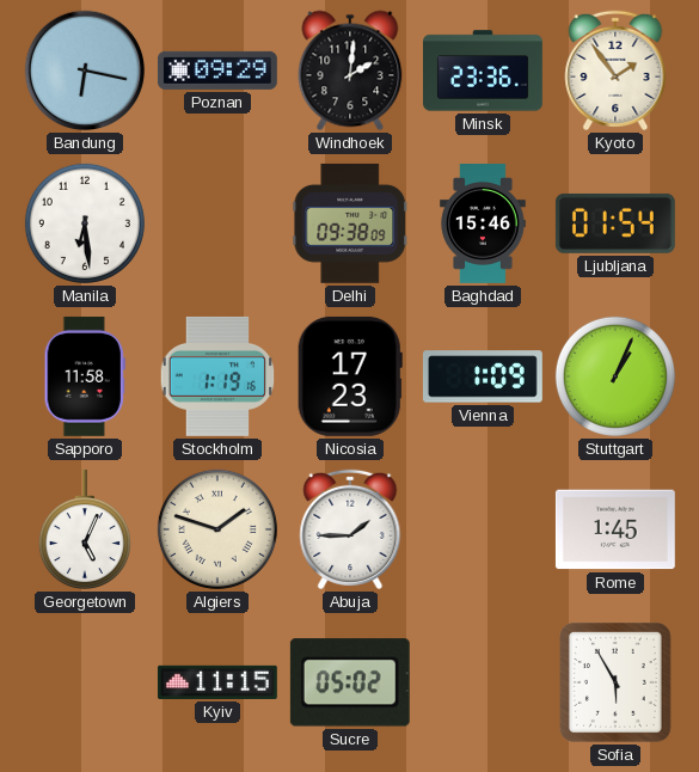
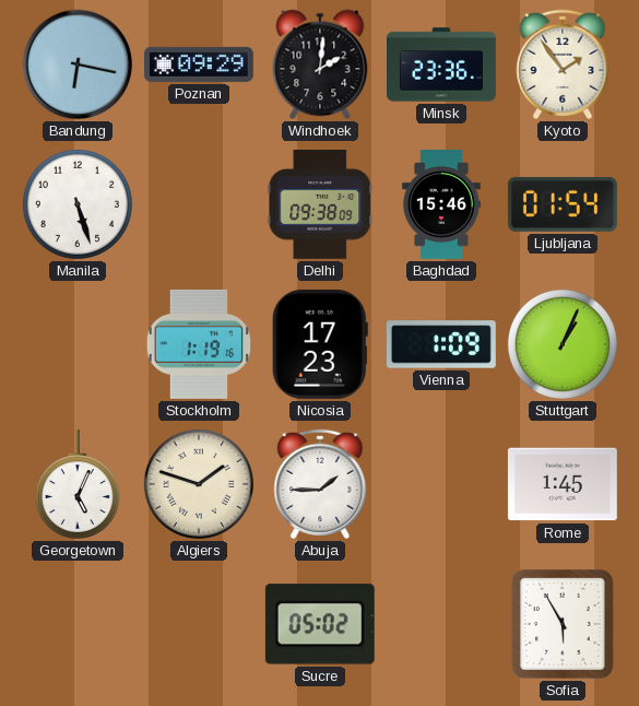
Manila: 6:29 -> 5:27 (78, 204)
Sapporo: 11:58 -> none (85, 376)
Kyiv: 11:15 -> none (217, 682)
